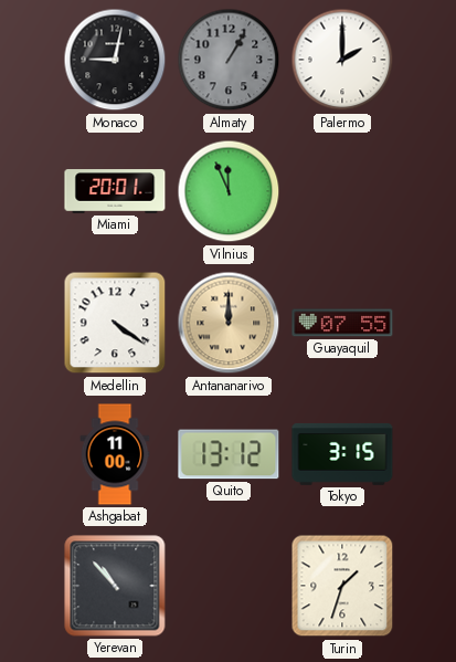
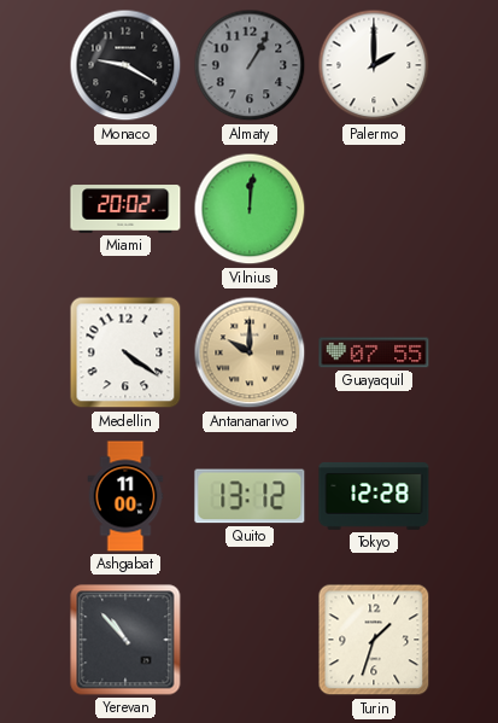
Monaco: 9:02 -> 9:20 (125, 65)
Miami: 20:01 -> 20:02 (125, 209)
Vilnius: 11:56 -> 12:01 (250, 209)
Antananarivo: 12:00 -> 10:00 (250, 352)
Tokyo: 3:15 -> 12:28 (374, 496)
